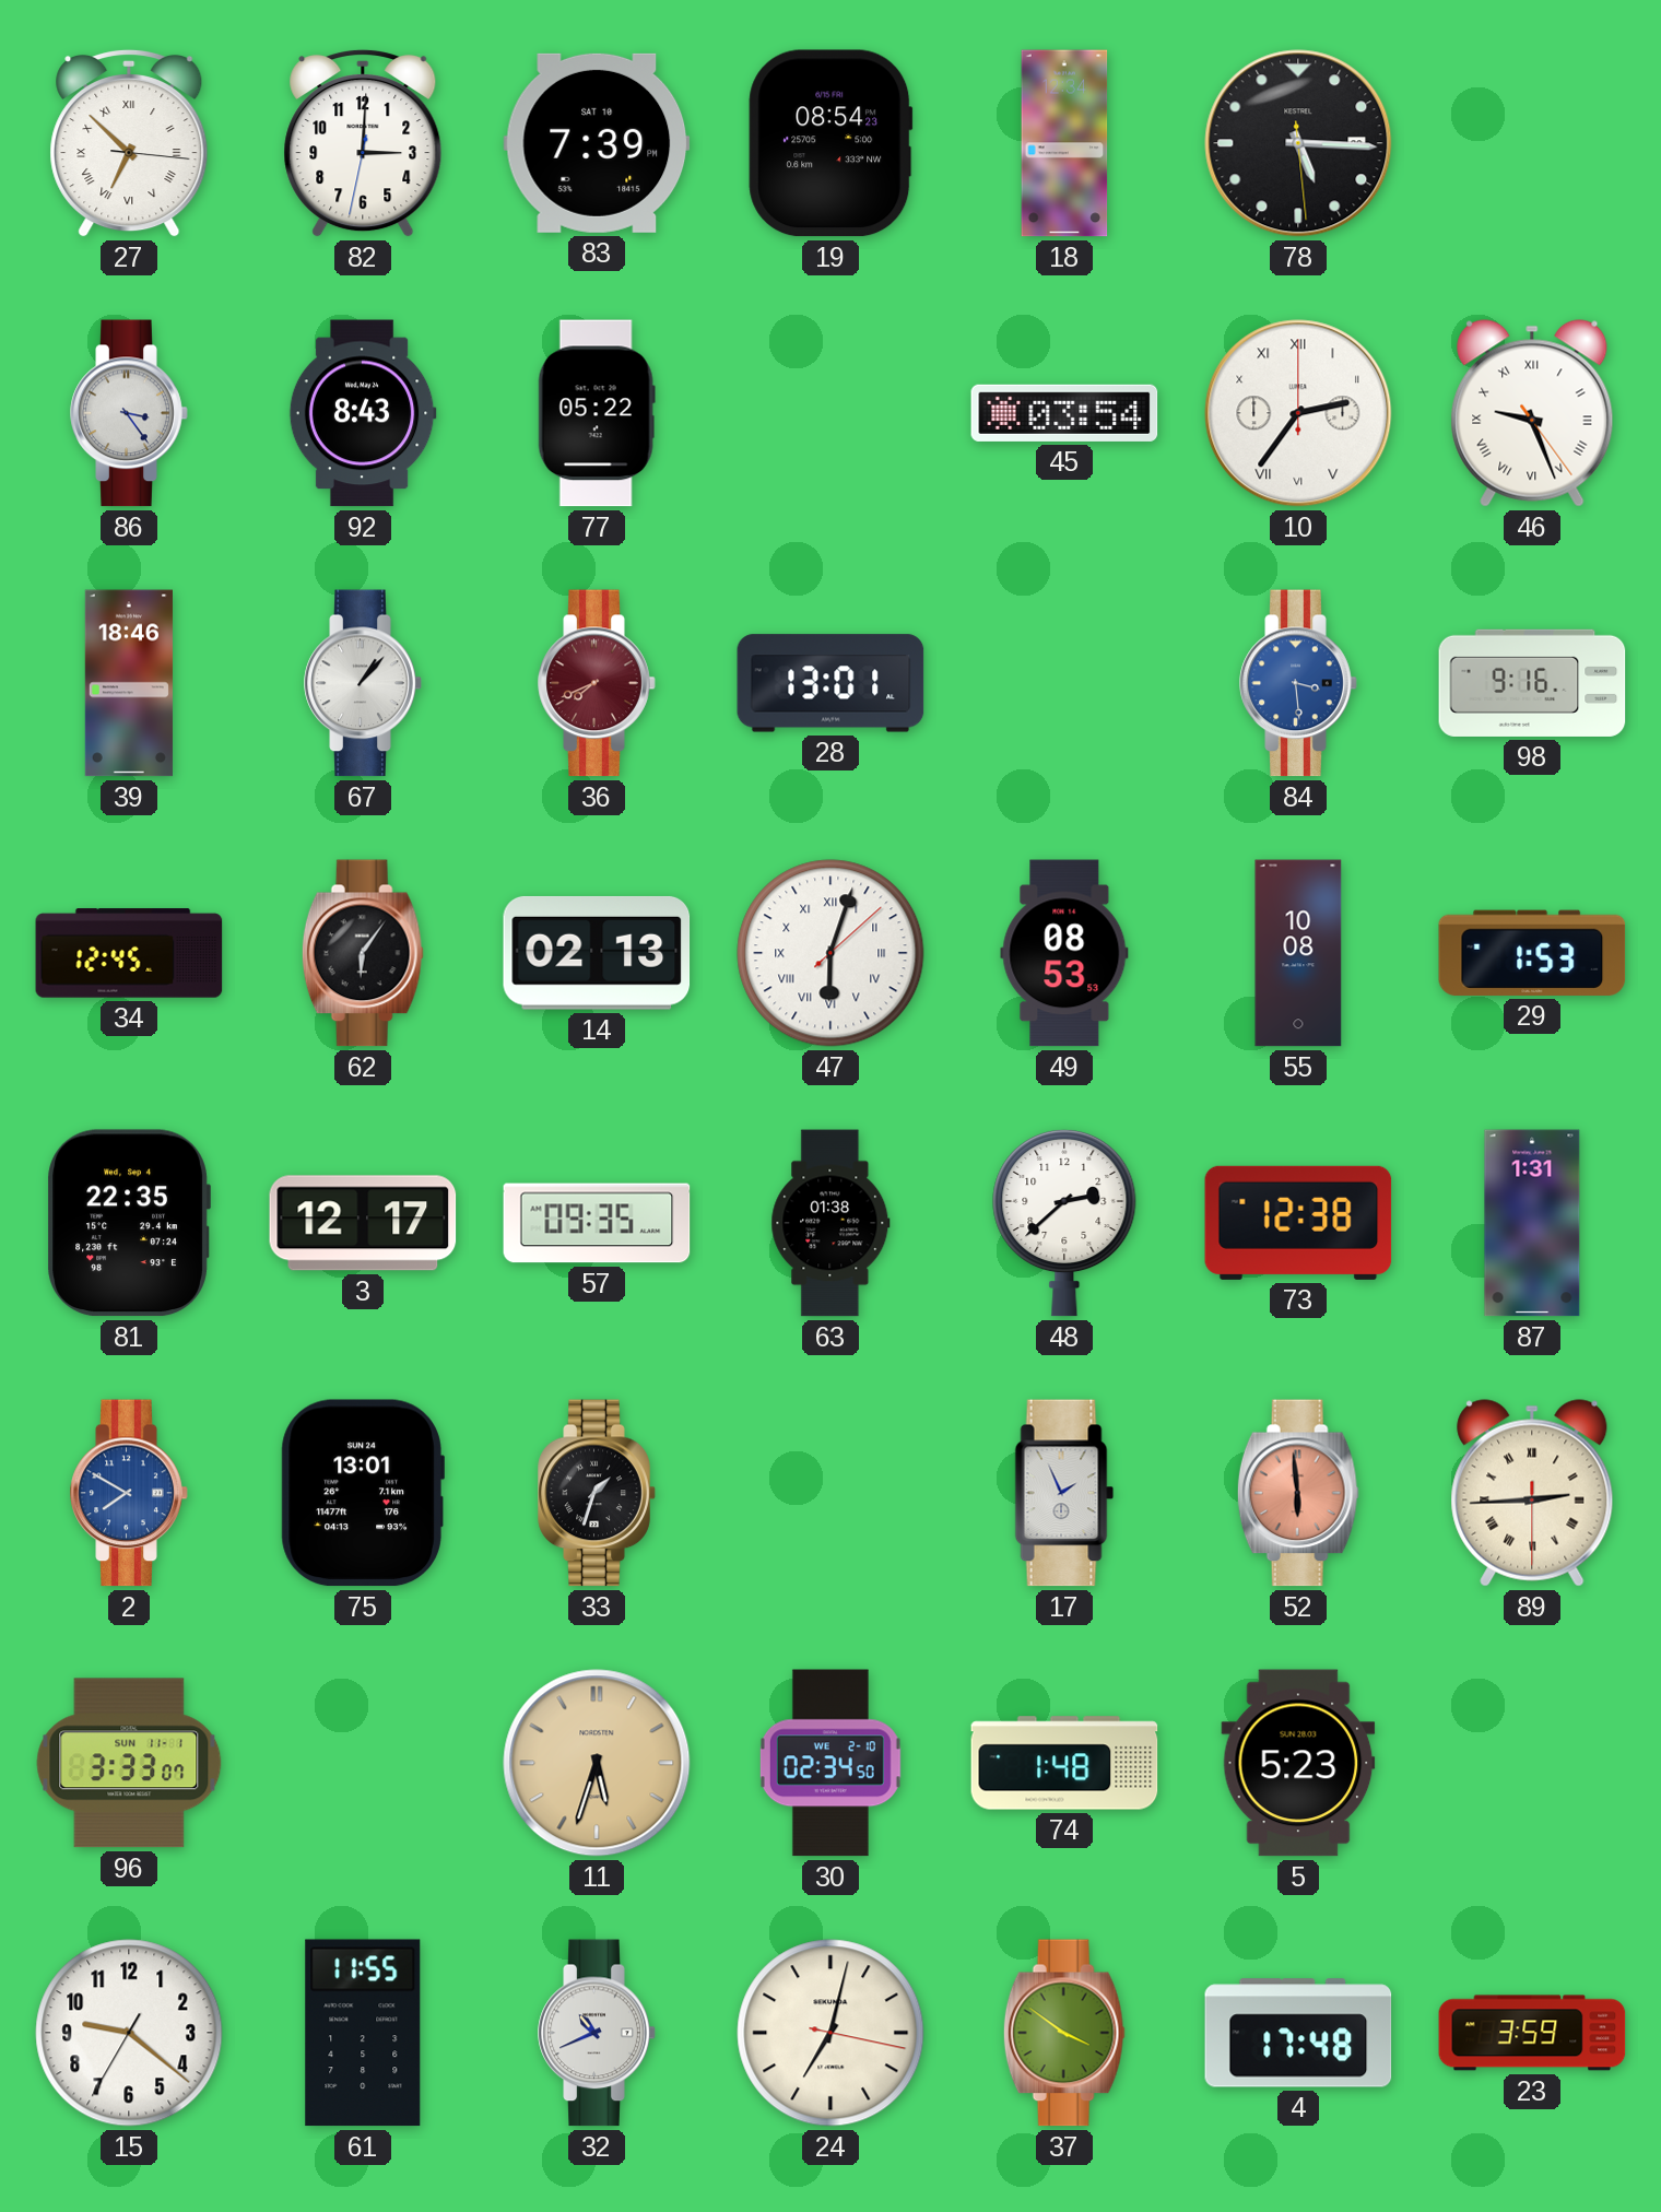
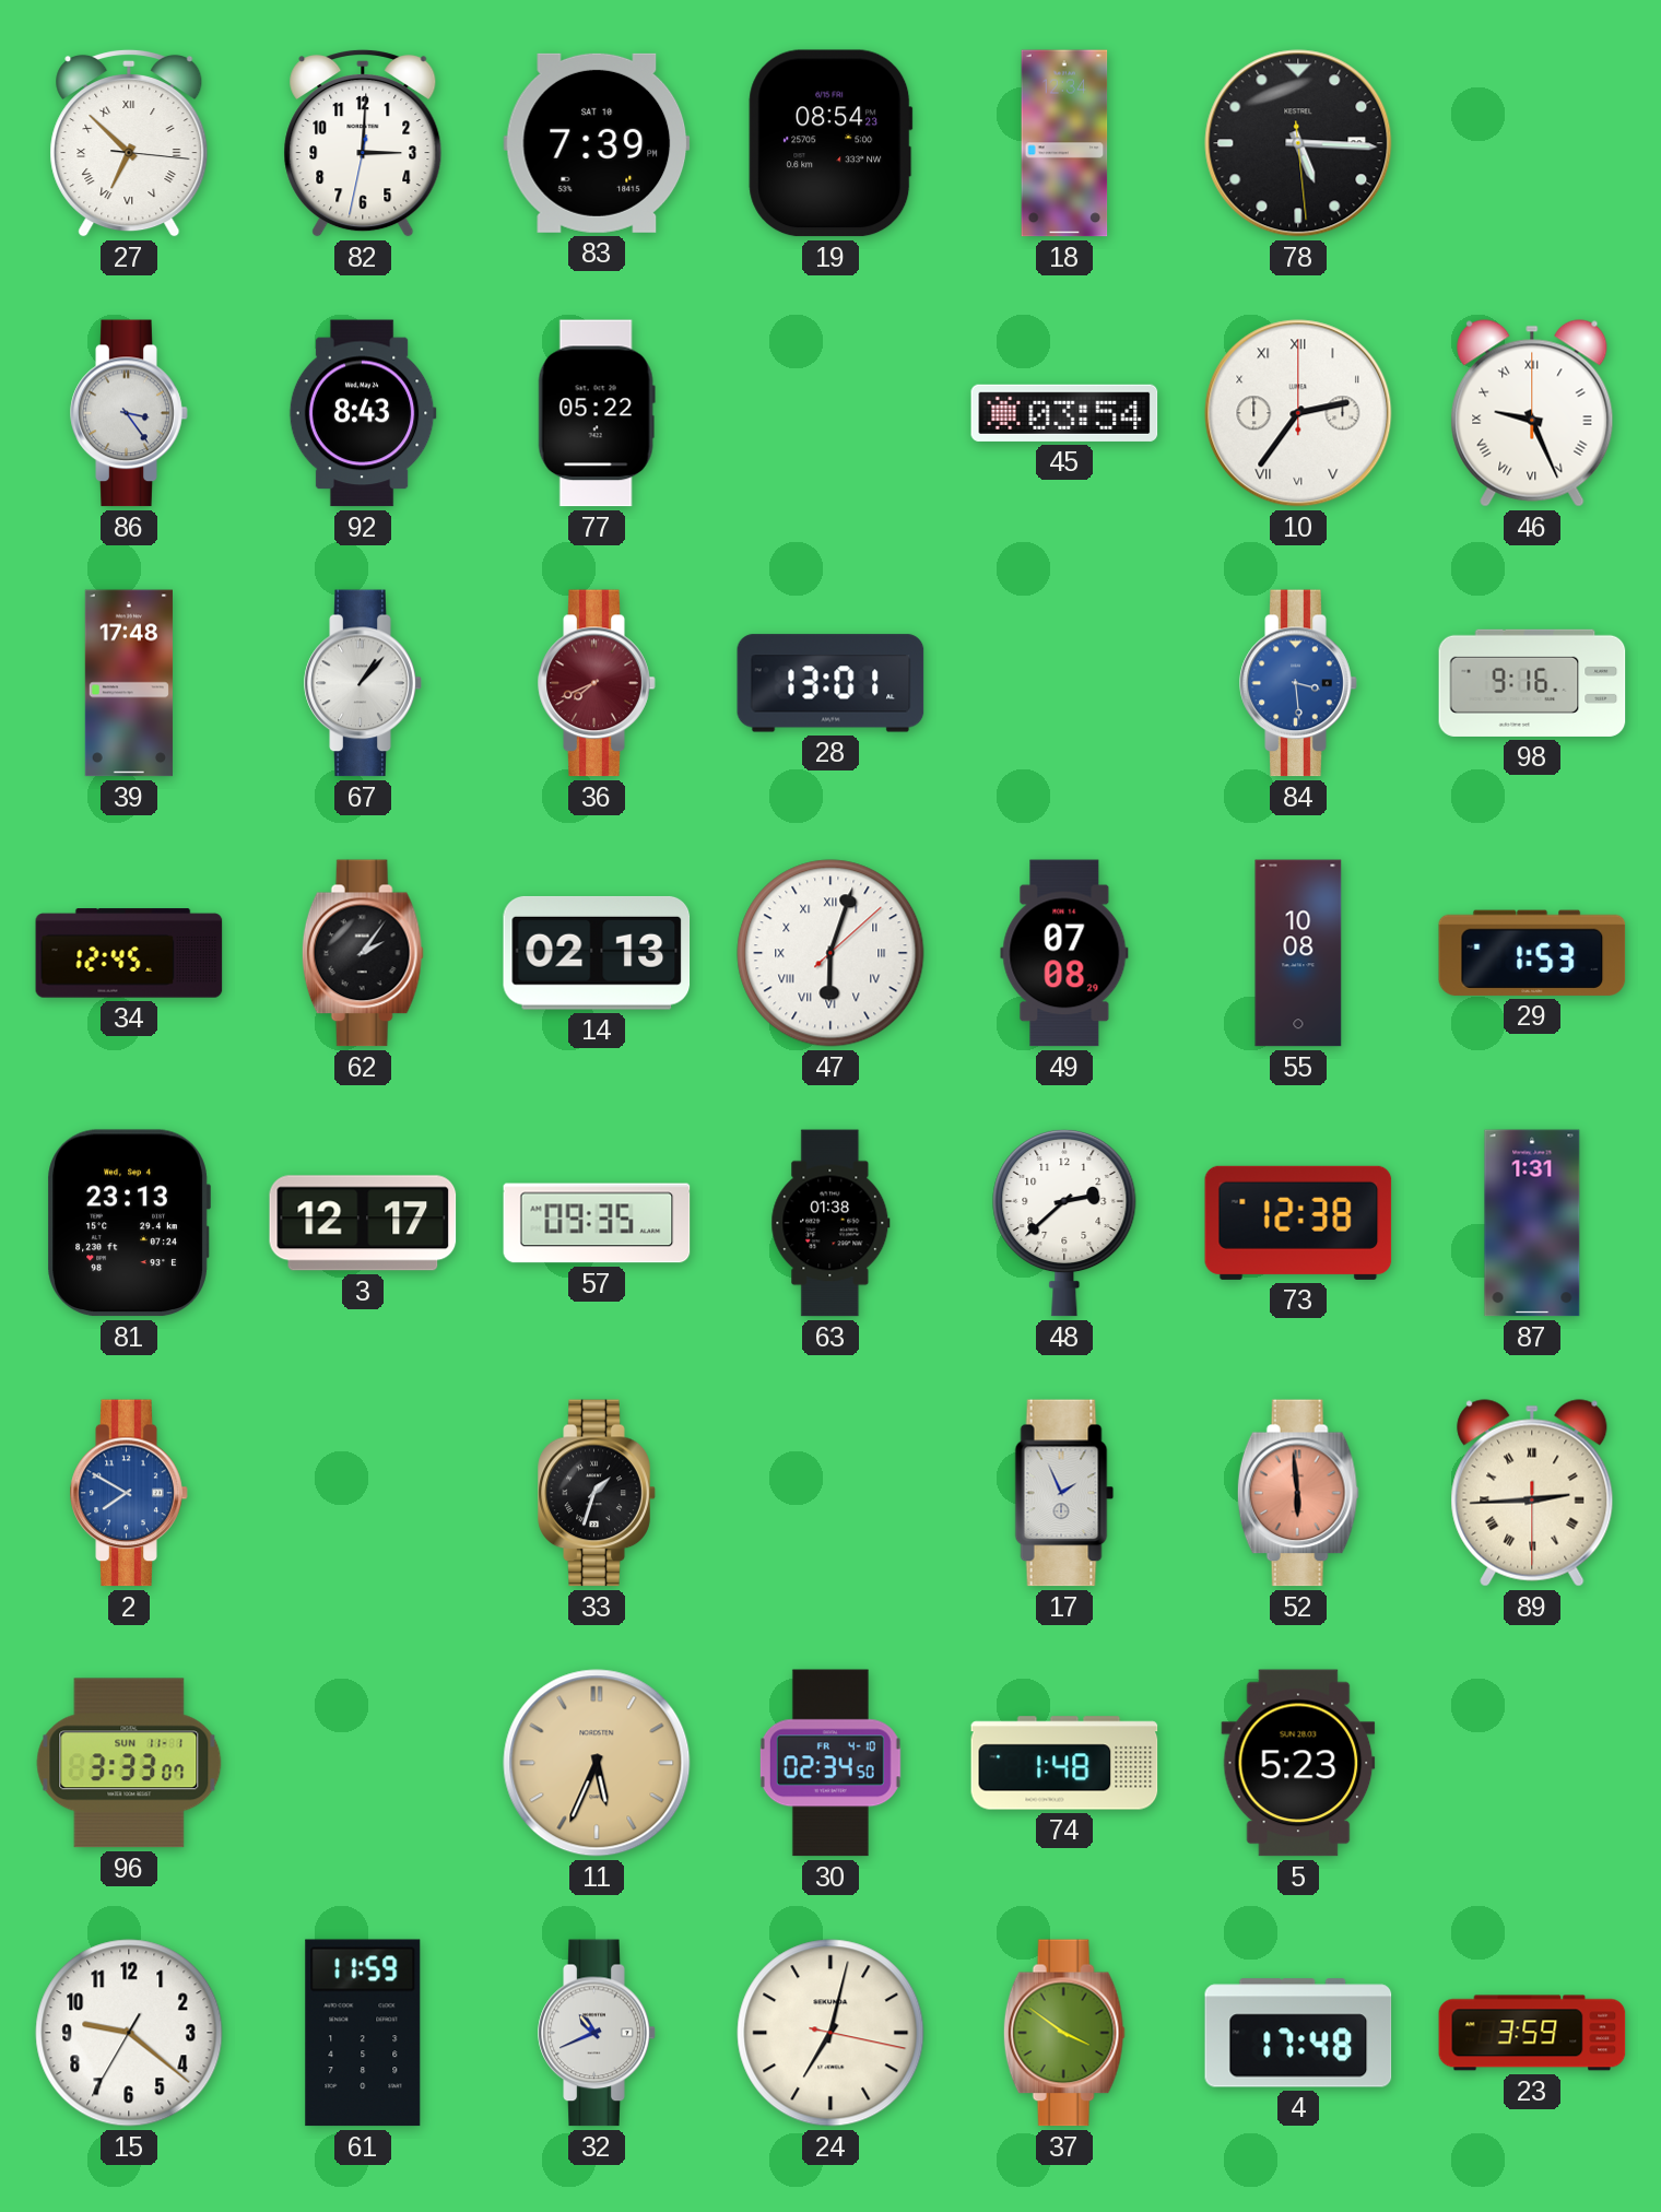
46: 9:26:24 -> 9:26:00 (1532, 413)
39: 18:46 -> 17:48 (129, 683)
62: 6:06 -> 2:06 (363, 953)
49: 08:53 -> 07:08 (1064, 953)
81: 22:35 -> 23:13 (129, 1223)
75: 13:01 -> none (363, 1493)
11: 5:33 -> 5:34 (597, 1763)
30 date: WE 2-10 -> FR 4-10 (830, 1763)
61: 11:55 -> 11:59 (363, 2033)
